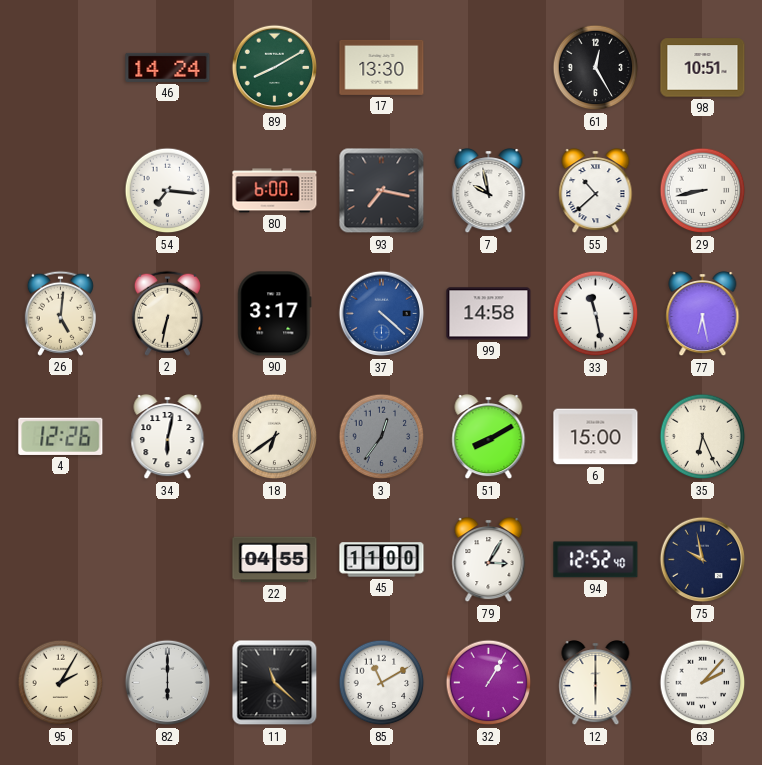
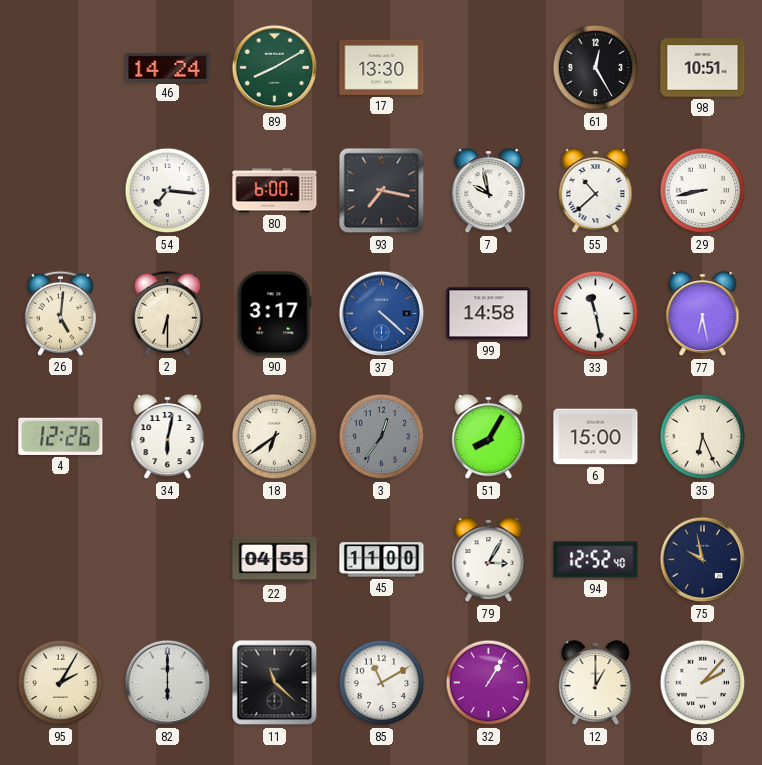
2: 6:32 -> 6:30 (167, 313)
51: 8:10 -> 8:05 (489, 438)
12: 6:00 -> 1:00 (596, 684)
